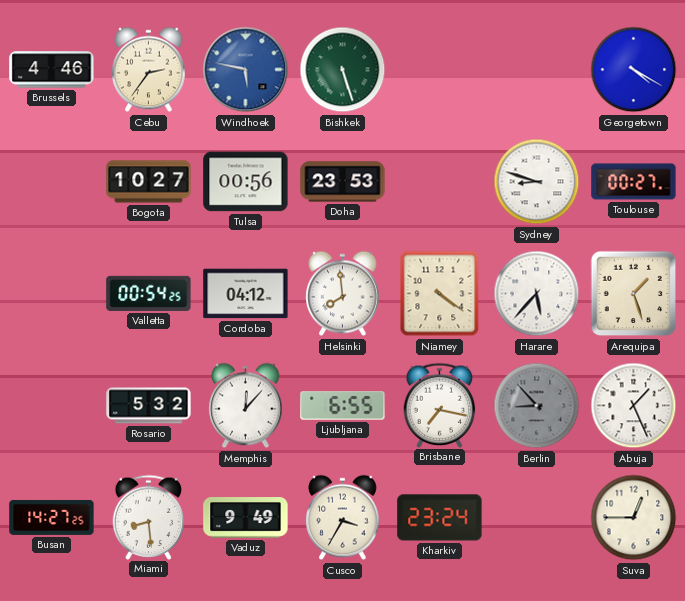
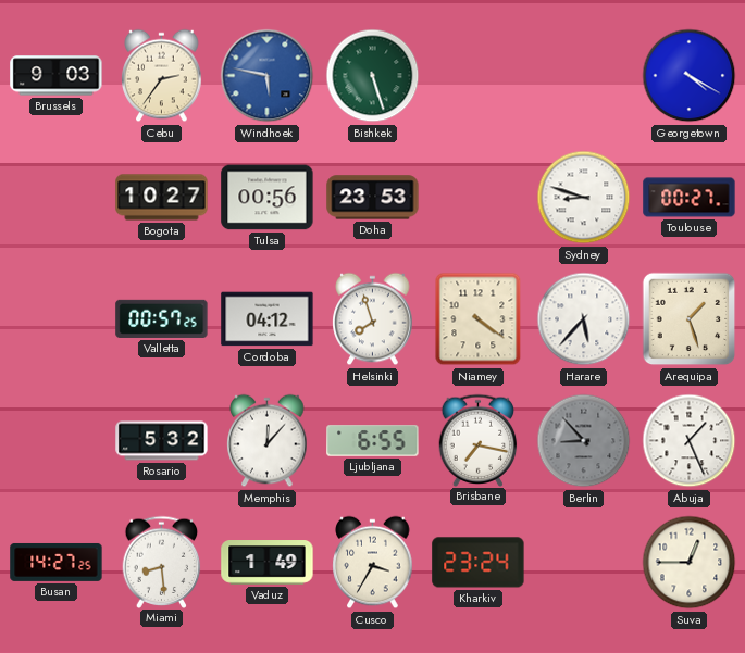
Brussels: 4:46 -> 9:03 (57, 76)
Valletta: 00:54 -> 00:57 (162, 318)
Helsinki: 7:59 -> 7:57 (373, 319)
Vaduz: 9:49 -> 1:49 (268, 563)
